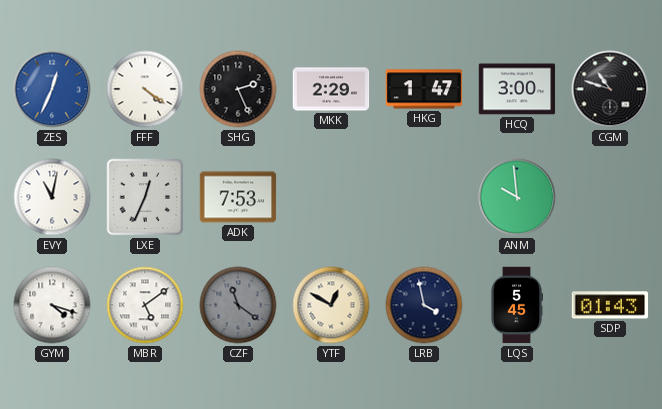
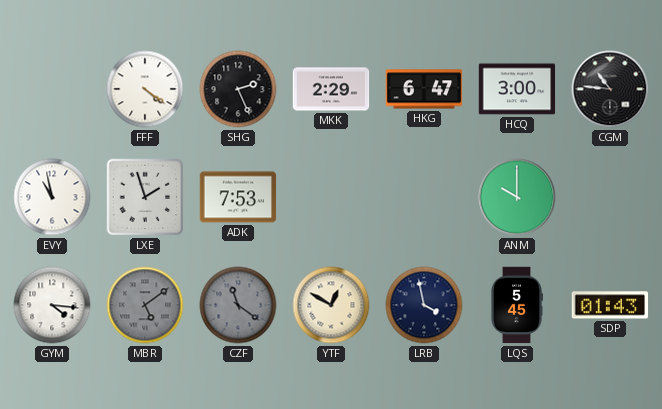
ZES: 12:34 -> none (52, 89)
HKG: 1:47 -> 6:47 (424, 89)
CGM: 10:48 -> 10:46 (610, 89)
EVY: 11:02 -> 10:58 (52, 197)
LXE: 12:34 -> 1:57 (145, 197)
ANM: 9:59 -> 10:00 (517, 197)
GYM: 4:18 -> 4:16 (52, 305)
MBR dial: white -> grey (145, 305)
